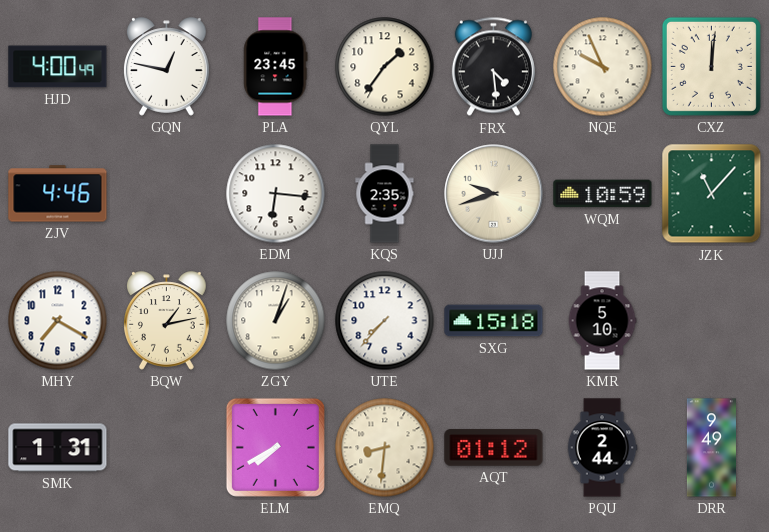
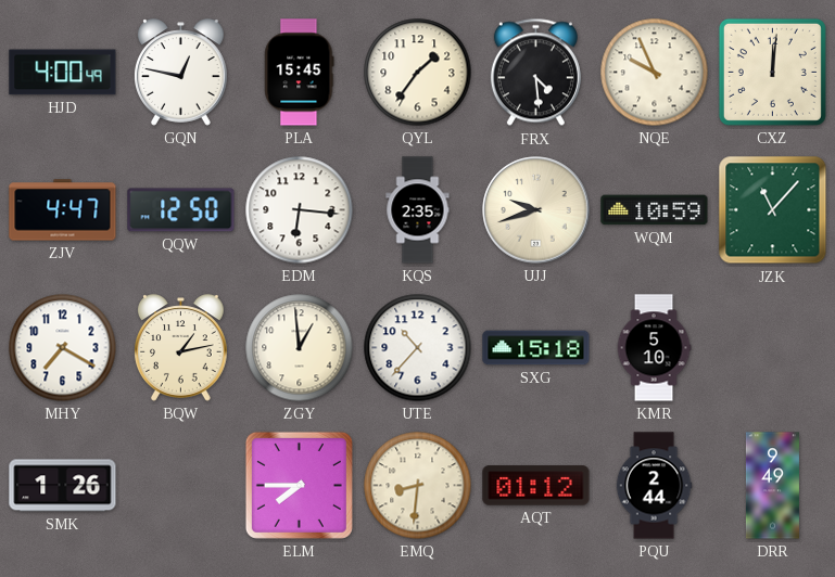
PLA: 23:45 -> 15:45 (300, 73)
ZJV: 4:46 -> 4:47 (63, 210)
QQW: none -> 12:50 (181, 210)
ZGY: 1:03 -> 12:59 (300, 348)
UTE: 7:37 -> 10:37 (418, 348)
SMK: 1:31 -> 1:26 (63, 486)
ELM: 7:40 -> 7:45 (299, 485)
